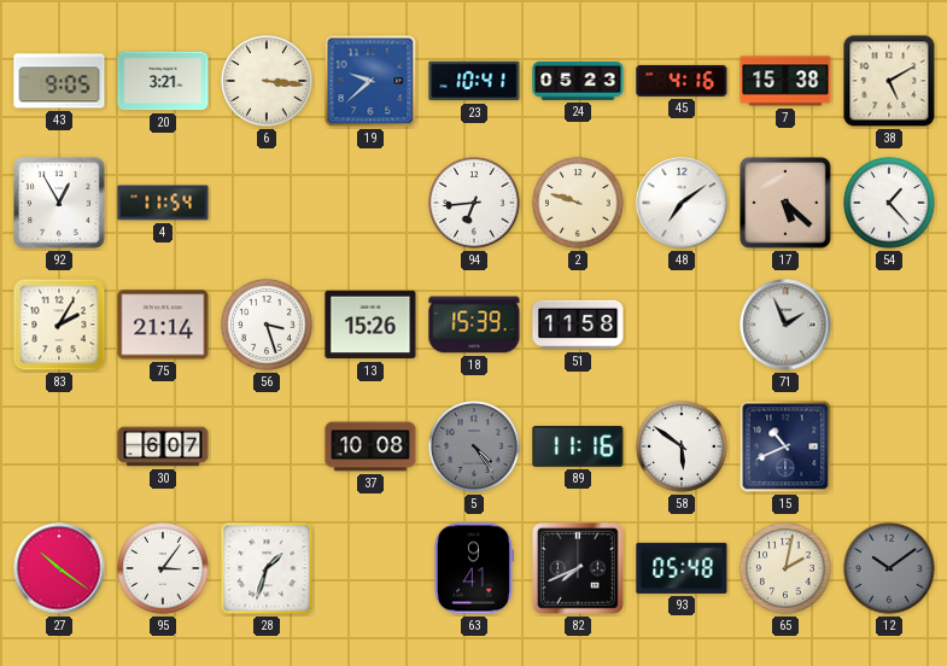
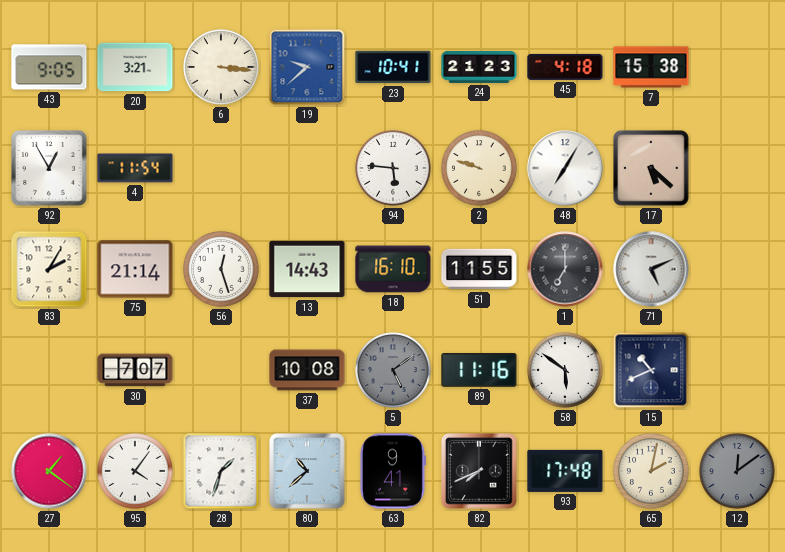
24: 05:23 -> 21:23 (479, 67)
45: 4:16 -> 4:18 (565, 67)
38: 5:10 -> none (889, 81)
94: 6:44 -> 5:46 (393, 168)
48: 7:09 -> 7:05 (565, 168)
54: 1:23 -> none (889, 203)
56: 3:27 -> 12:27 (221, 269)
13: 15:26 -> 14:43 (307, 269)
18: 15:39 -> 16:10 (393, 269)
51: 11:58 -> 11:55 (479, 269)
1: none -> 7:00 (565, 269)
71: 1:56 -> 5:11 (651, 269)
30: 6:07 -> 7:07 (135, 370)
5: 4:24 -> 5:09 (393, 370)
27: 10:21 -> 1:21 (49, 471)
95: 3:06 -> 4:06 (135, 471)
80: none -> 10:38 (308, 472)
93: 05:48 -> 17:48 (565, 471)
12: 10:09 -> 12:09 (737, 471)
